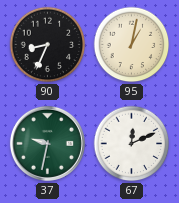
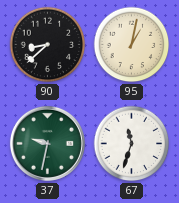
90: 8:34 -> 8:38 (48, 45)
67: 12:11 -> 11:33 (132, 144)
